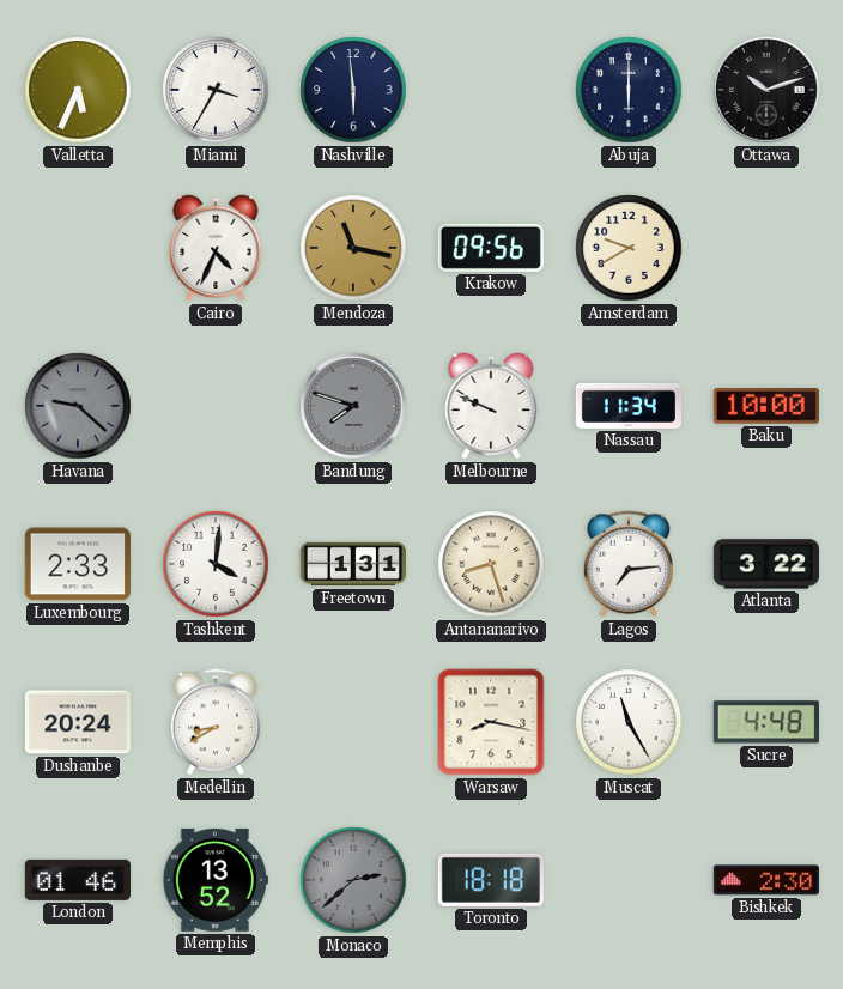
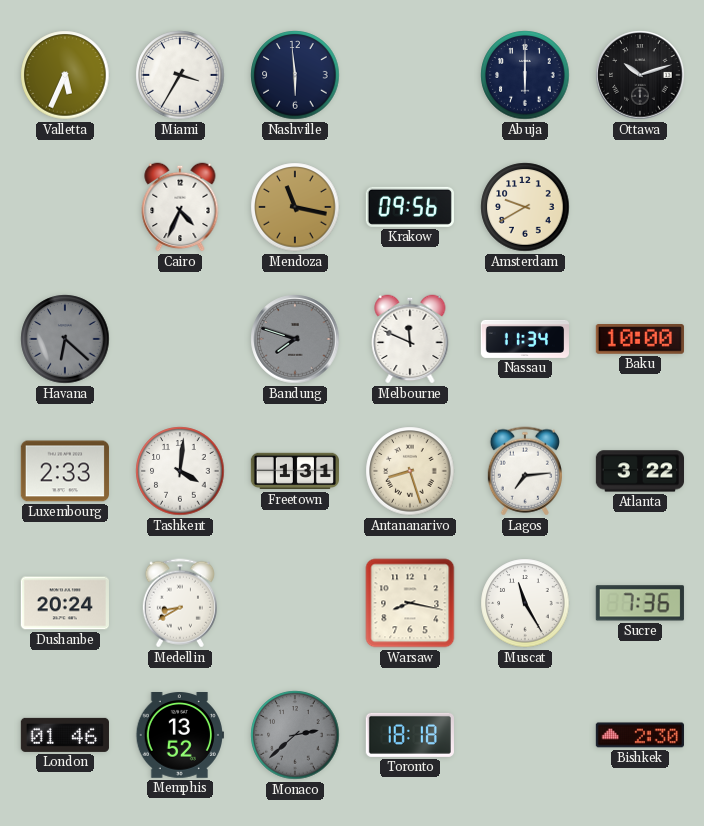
Havana: 9:22 -> 6:22 (65, 339)
Melbourne: 9:49 -> 11:49 (410, 339)
Sucre: 4:48 -> 7:36 (640, 603)
